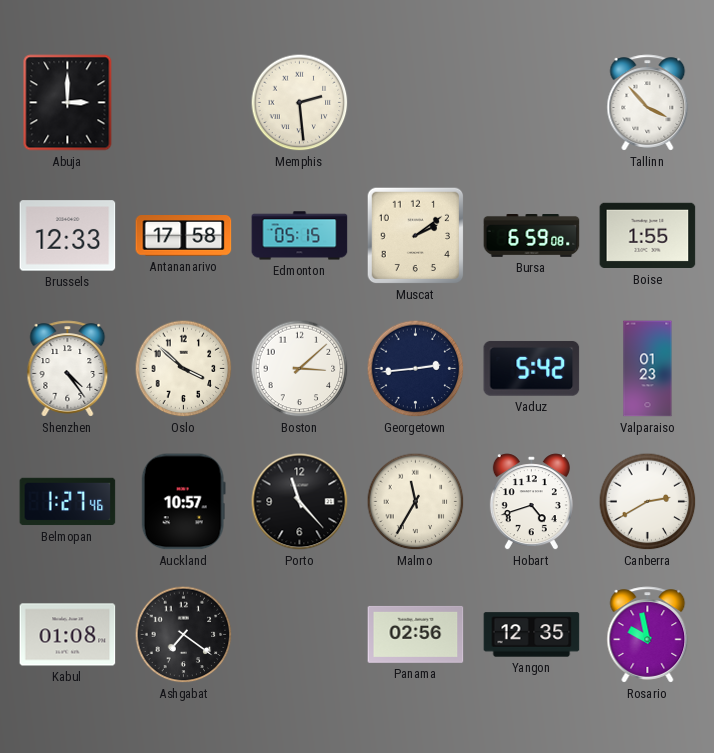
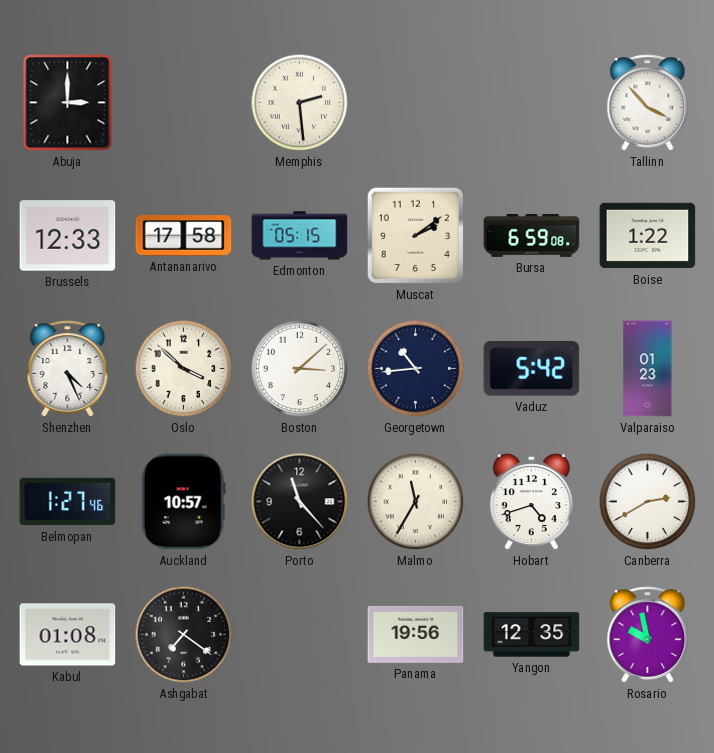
Boise: 1:55 -> 1:22 (648, 236)
Shenzhen: 4:24 -> 4:26 (68, 369)
Georgetown: 2:44 -> 10:44 (416, 369)
Panama: 02:56 -> 19:56 (416, 634)
